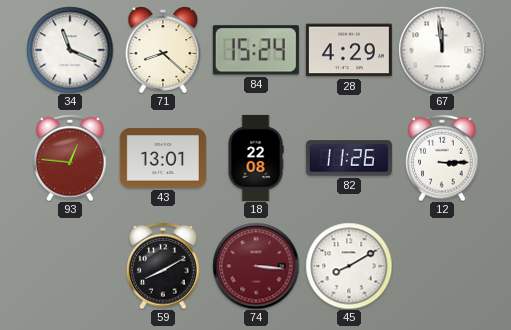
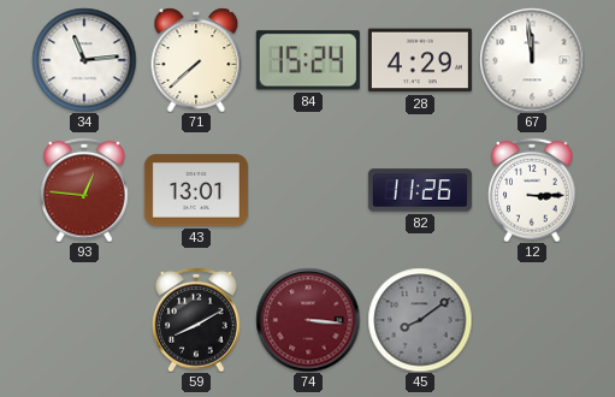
34: 11:19 -> 11:14 (84, 60)
71: 8:22 -> 7:38 (196, 60)
18: 22:08 -> none (256, 158)
45: 8:10 -> 8:09 (420, 320)
45 dial: white -> grey (420, 320)
